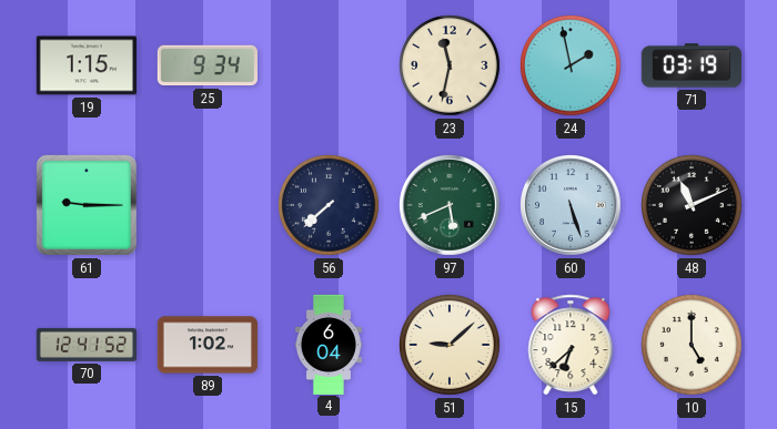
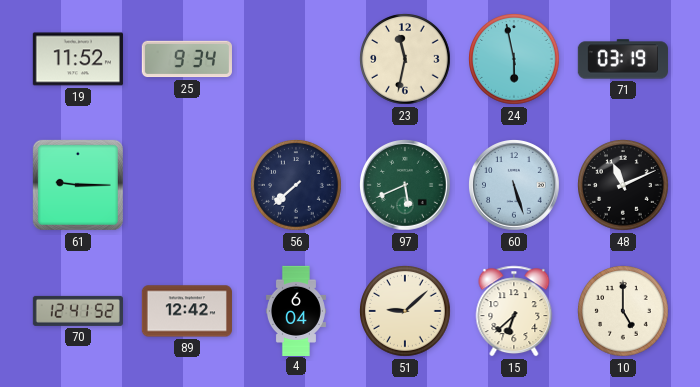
19: 1:15 -> 11:52 (78, 59)
24: 1:58 -> 5:58 (514, 59)
89: 1:02 -> 12:42 (187, 311)
